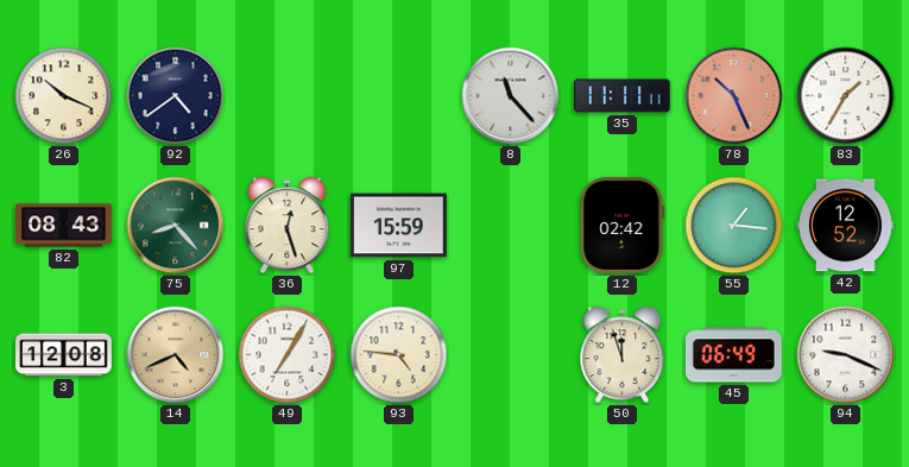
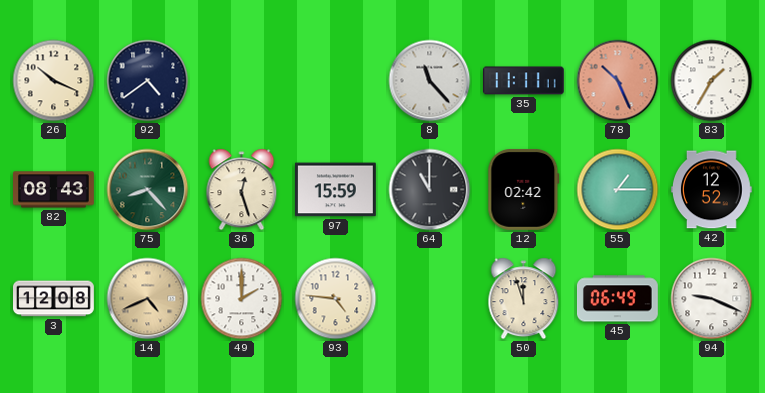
64: none -> 11:00 (430, 190)
55: 1:16 -> 1:15 (618, 190)
49: 7:05 -> 2:00 (242, 299)
